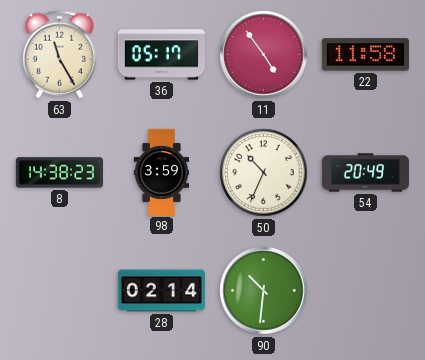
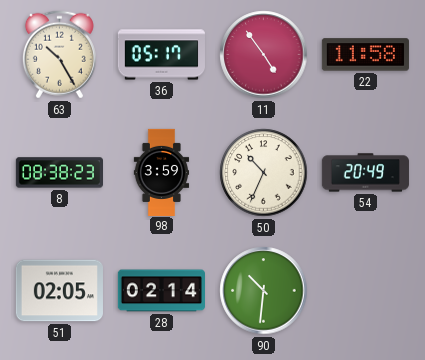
63: 11:25 -> 10:25 (59, 55)
8: 14:38 -> 08:38 (59, 173)
51: none -> 02:05 (59, 291)
